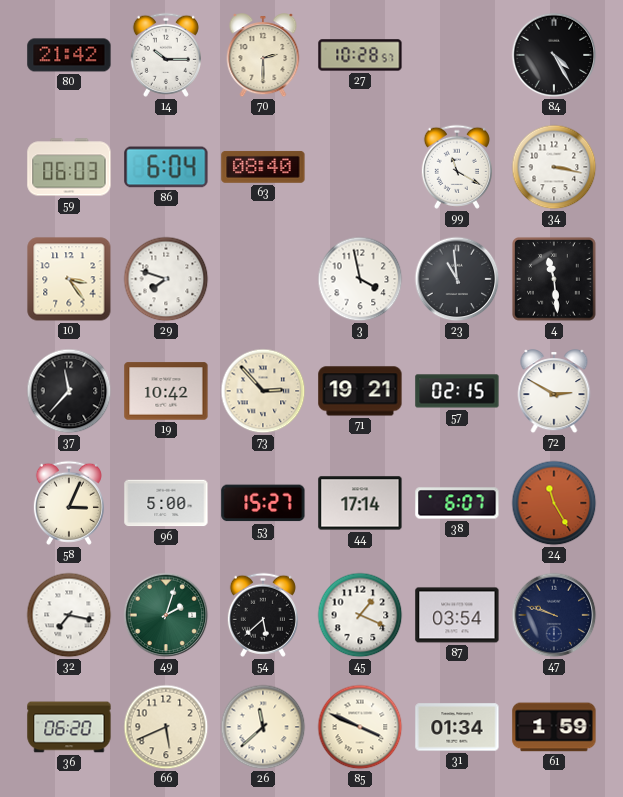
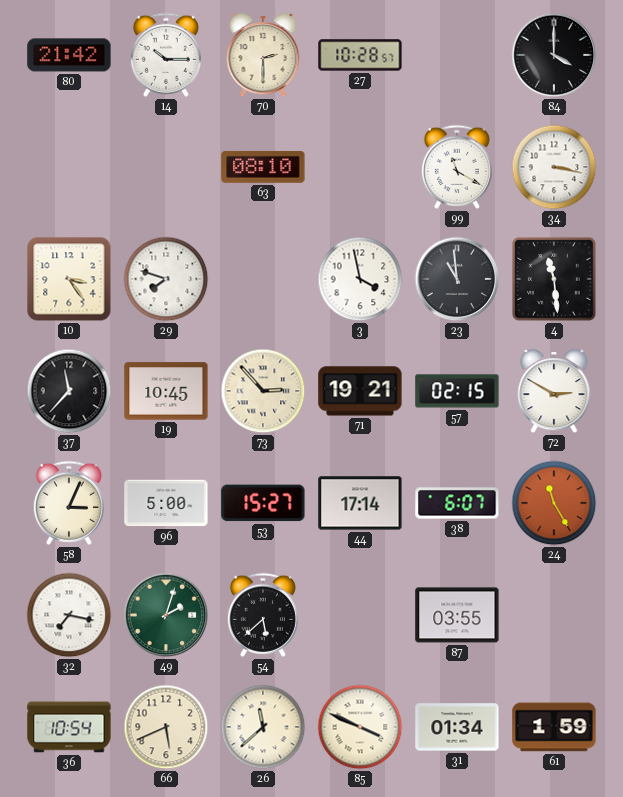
84: 4:25 -> 4:00 (554, 55)
59: 06:03 -> none (69, 167)
86: 6:04 -> none (166, 167)
63: 08:40 -> 08:10 (263, 167)
19: 10:42 -> 10:45 (166, 391)
45: 1:19 -> none (360, 615)
87: 03:54 -> 03:55 (457, 615)
47: 9:48 -> none (554, 615)
36: 06:20 -> 10:54 (69, 727)
